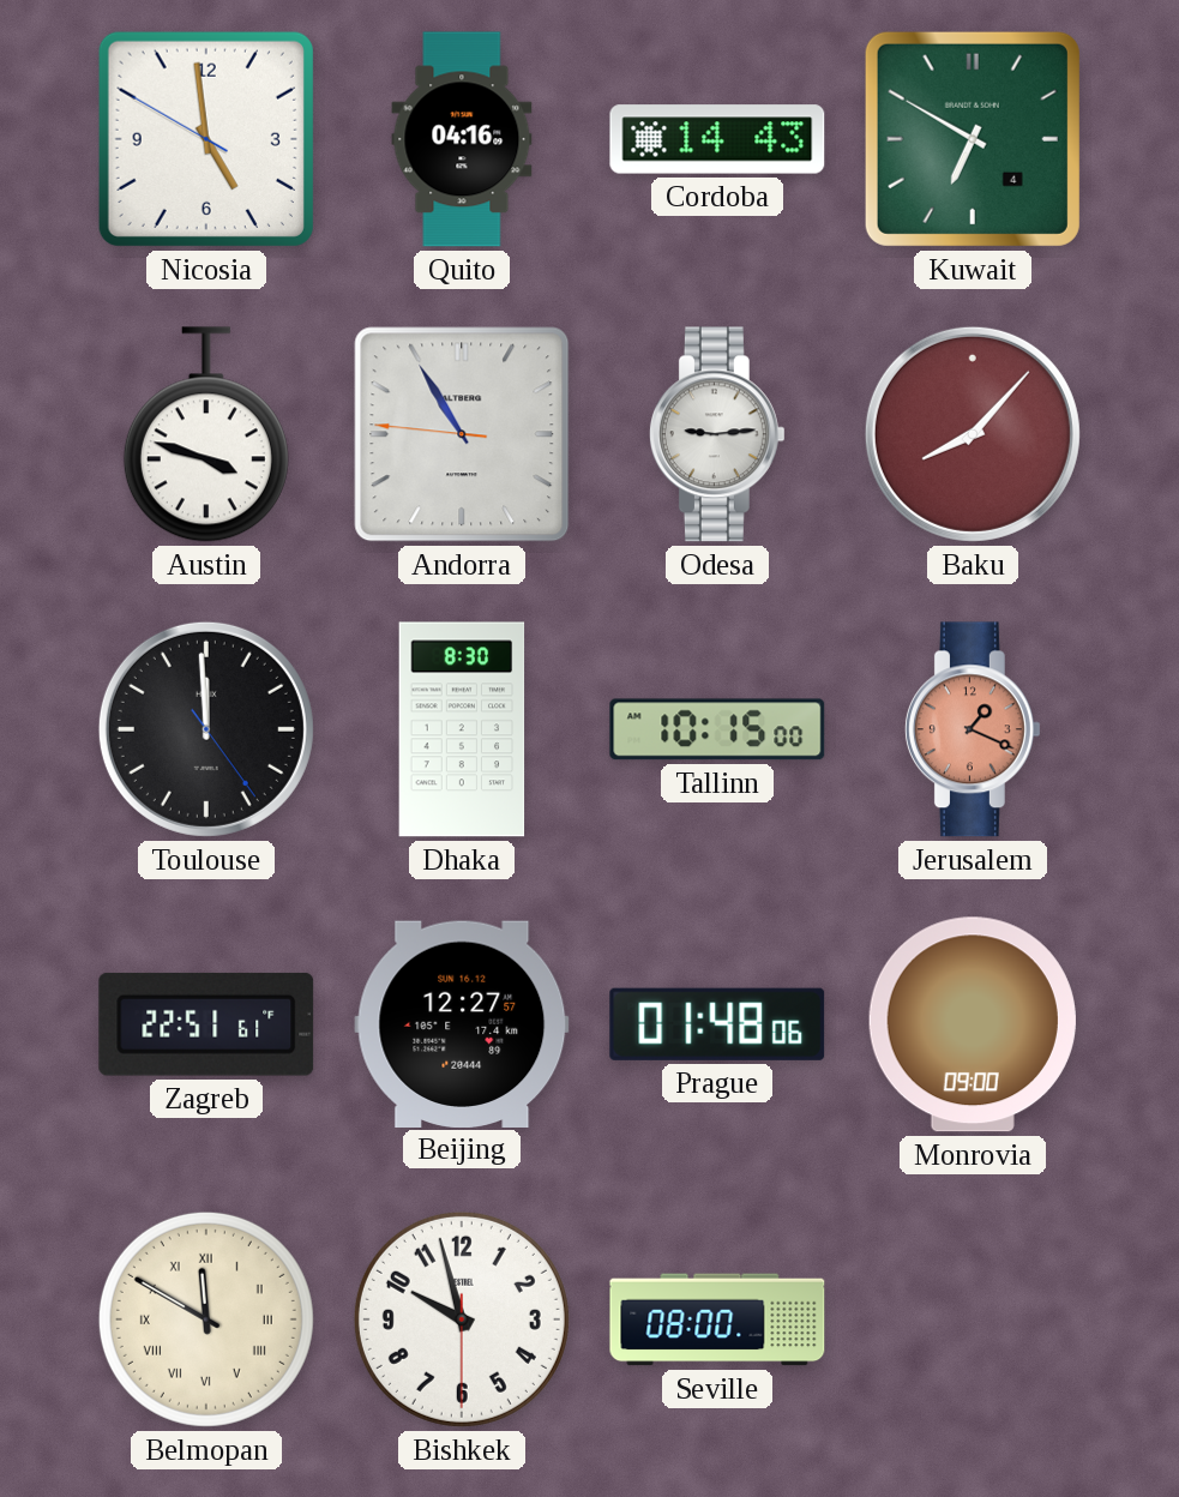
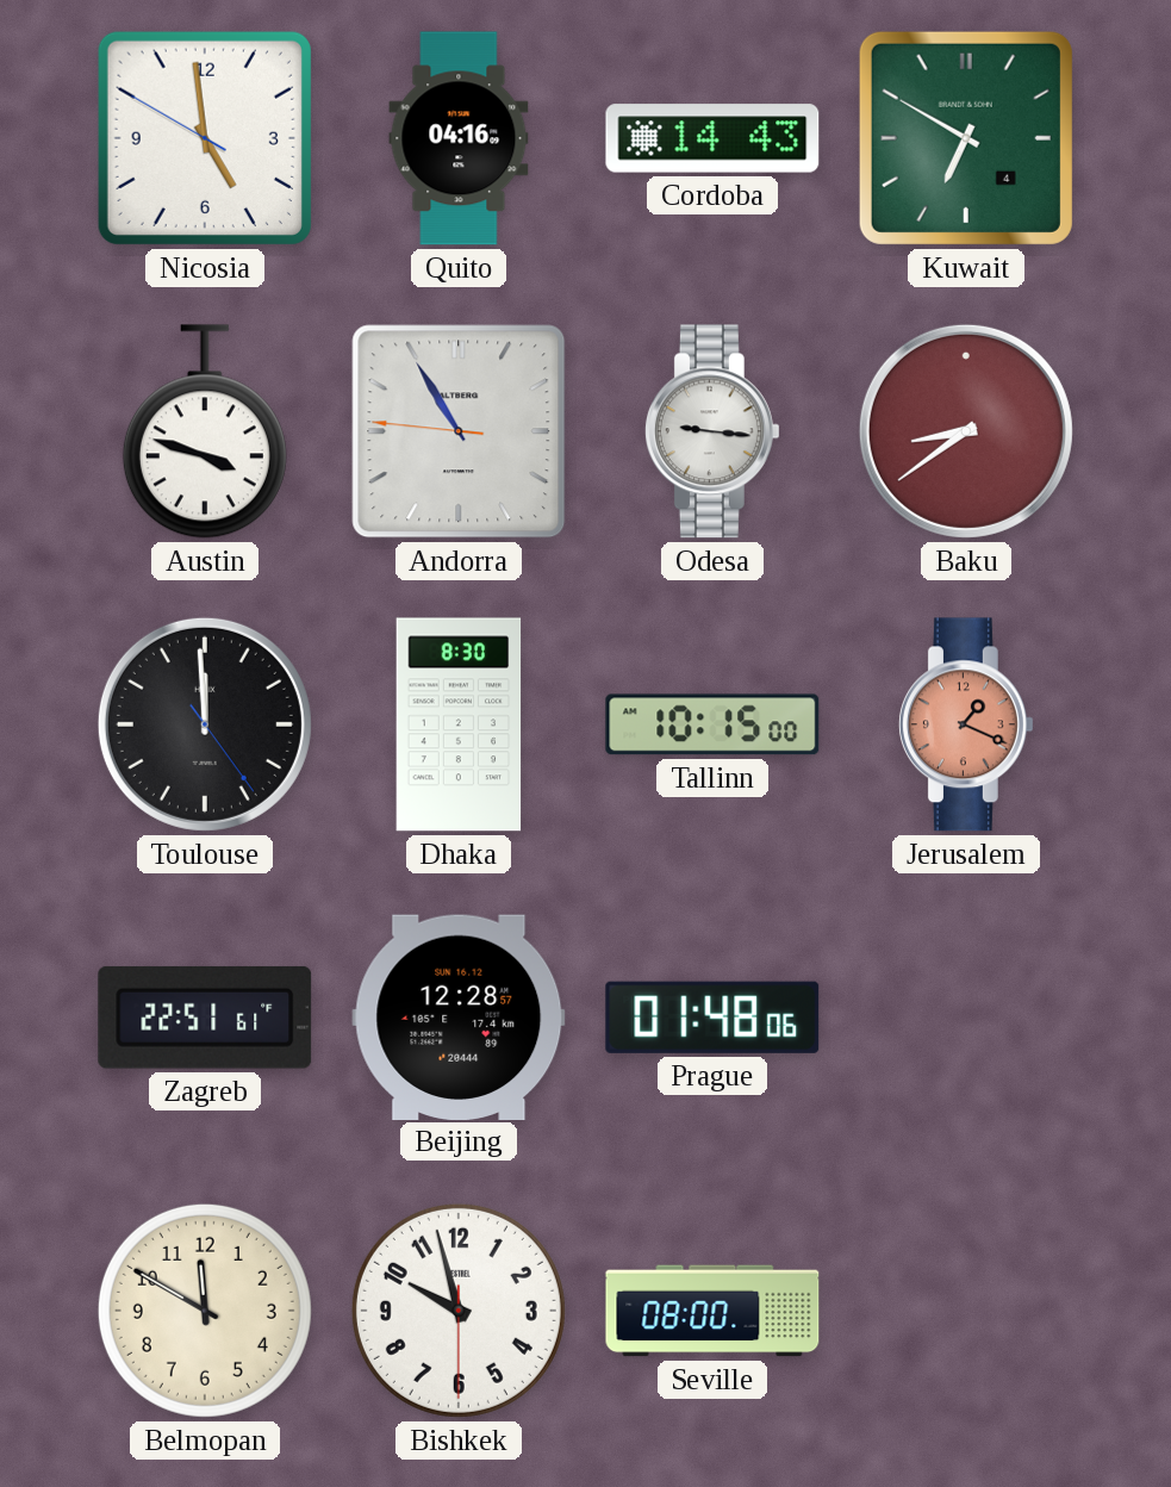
Odesa: 9:14 -> 9:16 (712, 431)
Baku: 8:07 -> 8:39 (966, 431)
Beijing: 12:27 -> 12:28 (459, 1016)
Monrovia: 09:00 -> none (973, 1024)
Belmopan numerals: Roman -> Arabic (205, 1311)
